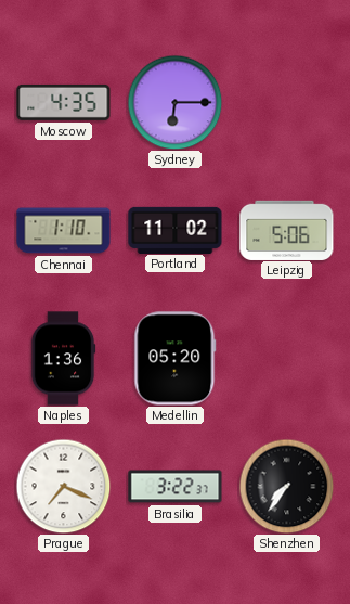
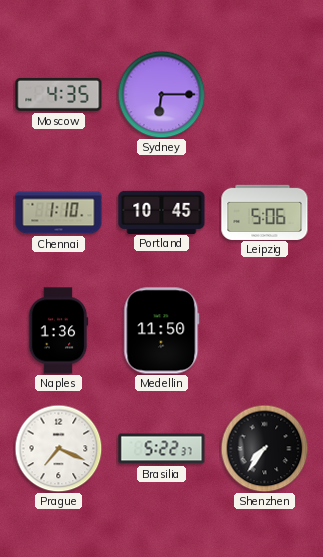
Portland: 11:02 -> 10:45 (162, 212)
Medellin: 05:20 -> 11:50 (162, 331)
Brasilia: 3:22 -> 5:22 (162, 449)
